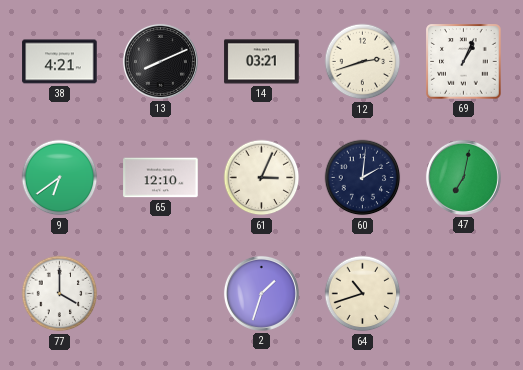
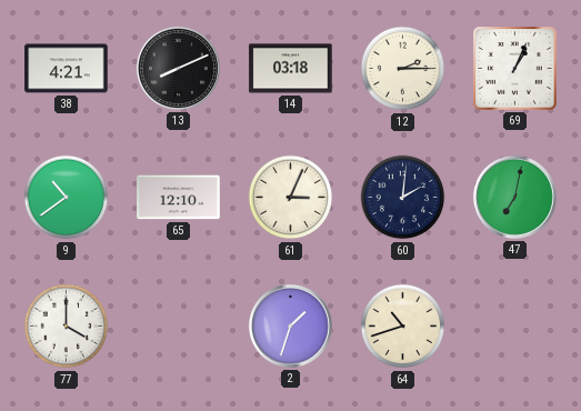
14: 03:21 -> 03:18 (291, 69)
12: 2:42 -> 2:15 (403, 69)
9: 6:39 -> 10:39 (67, 198)
